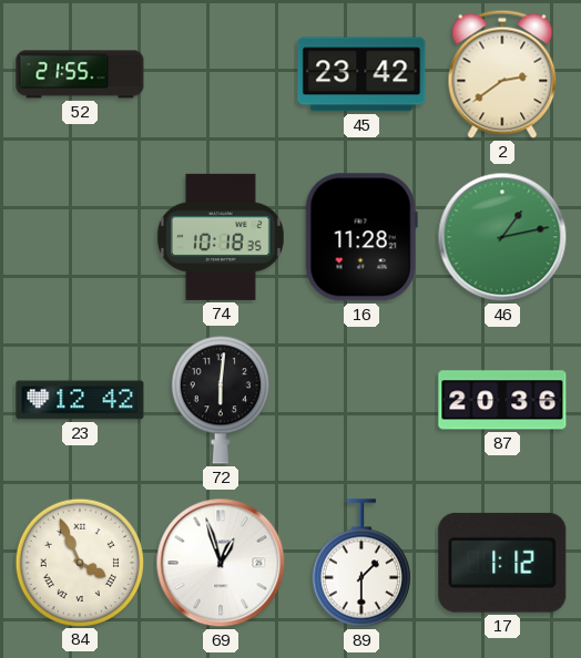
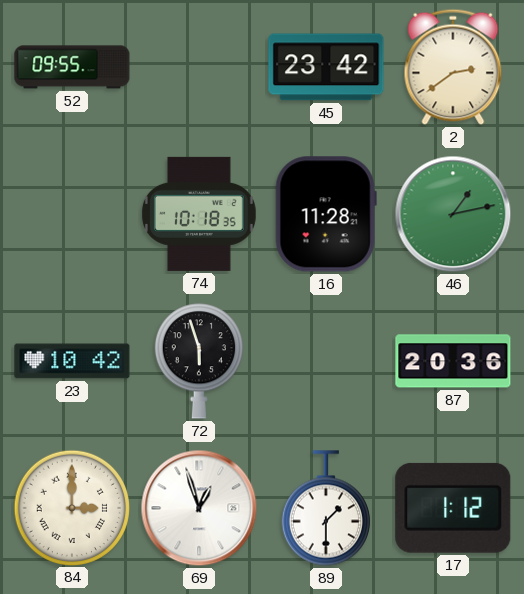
52: 21:55 -> 09:55 (72, 67)
23: 12:42 -> 10:42 (72, 361)
72: 6:01 -> 5:57 (199, 361)
84: 3:56 -> 3:00 (71, 507)
